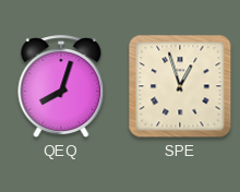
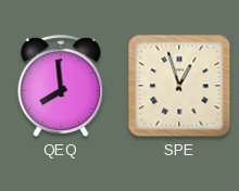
QEQ: 8:03 -> 7:59 (61, 87)
